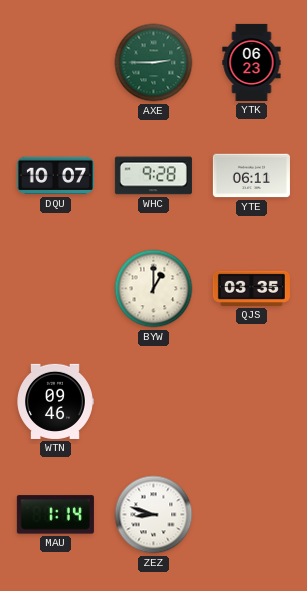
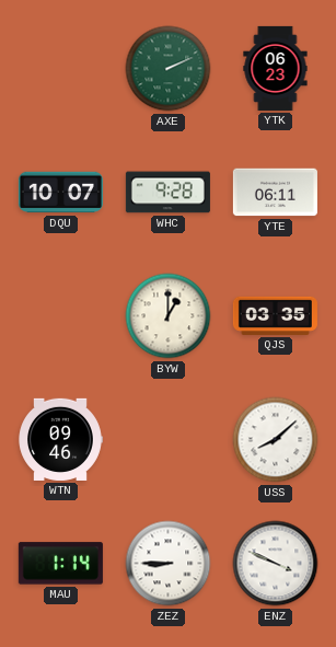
AXE: 2:45 -> 2:11 (169, 69)
USS: none -> 8:08 (276, 440)
ZEZ: 8:48 -> 8:45 (169, 564)
ENZ: none -> 3:49 (276, 564)
